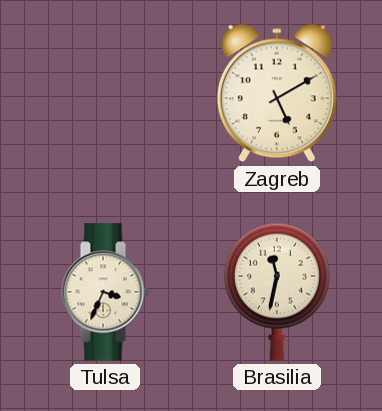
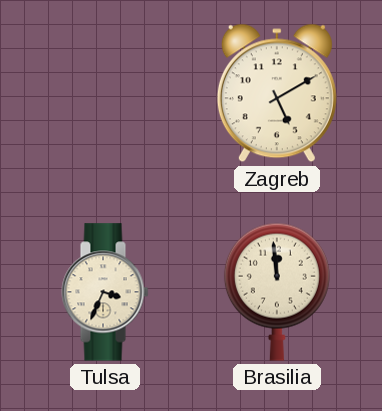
Brasilia: 11:32 -> 11:59 (277, 292)
